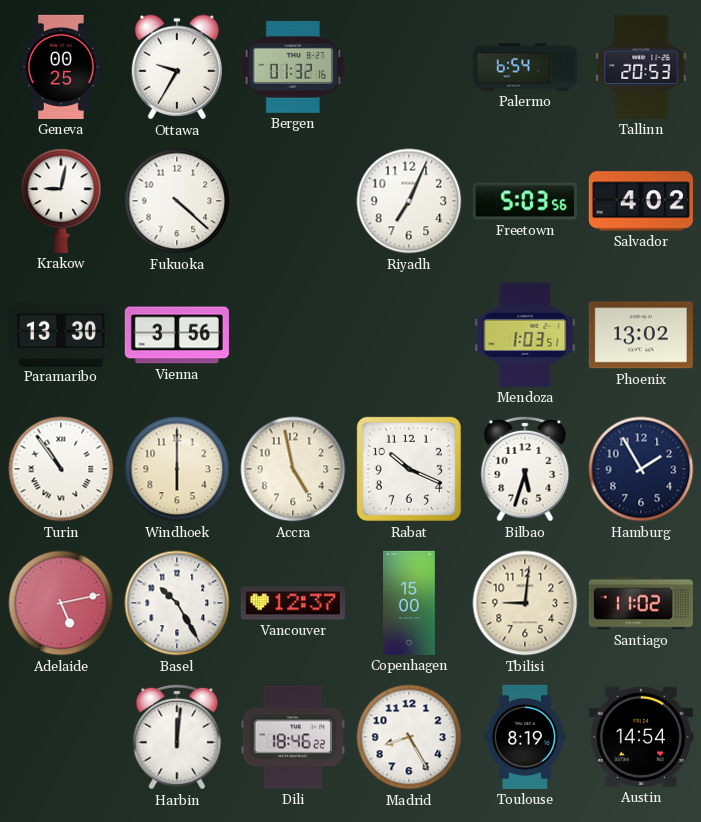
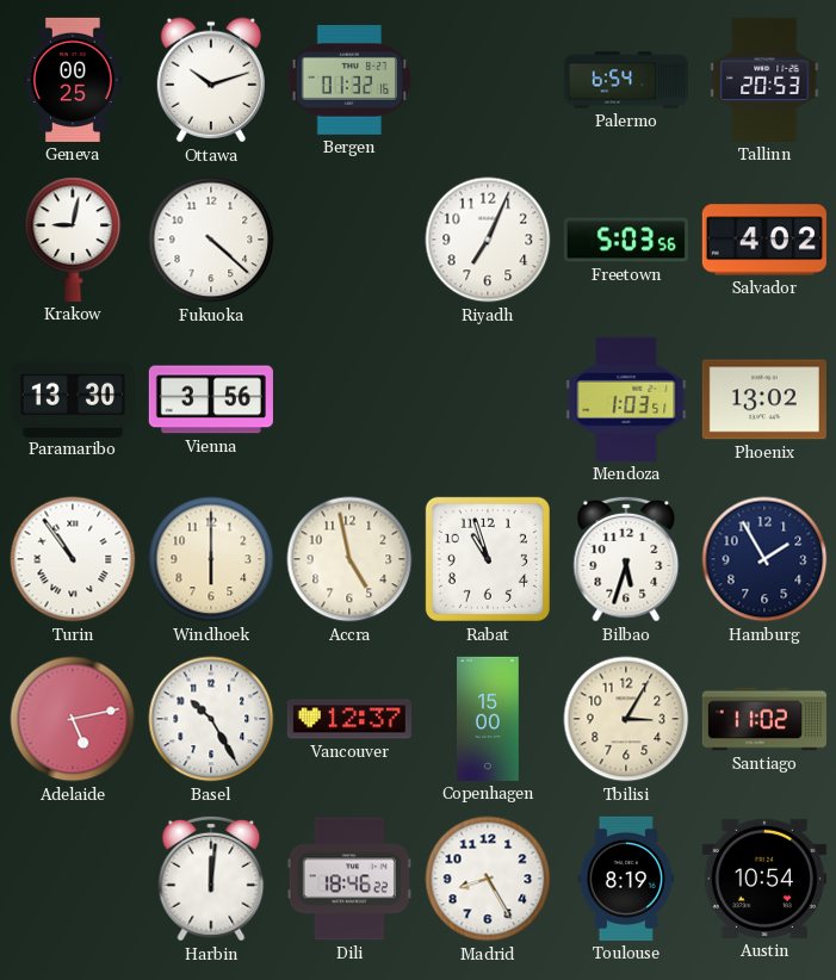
Ottawa: 9:35 -> 10:12 (211, 80)
Rabat: 10:19 -> 10:57 (488, 559)
Tbilisi: 9:01 -> 3:05 (626, 719)
Austin: 14:54 -> 10:54 (764, 879)
